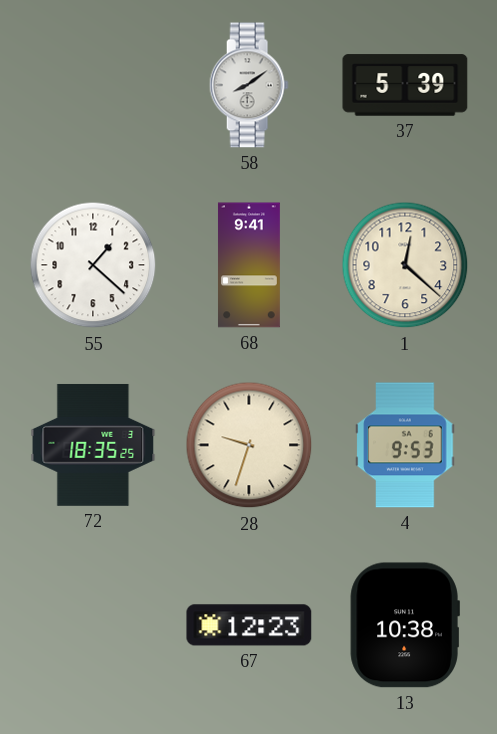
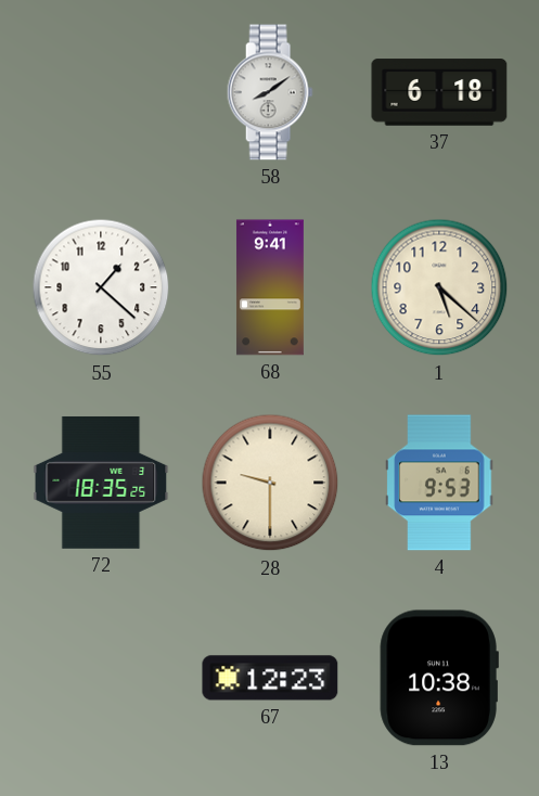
37: 5:39 -> 6:18 (439, 92)
1: 12:22 -> 5:22 (439, 287)
28: 9:33 -> 9:30 (270, 483)
